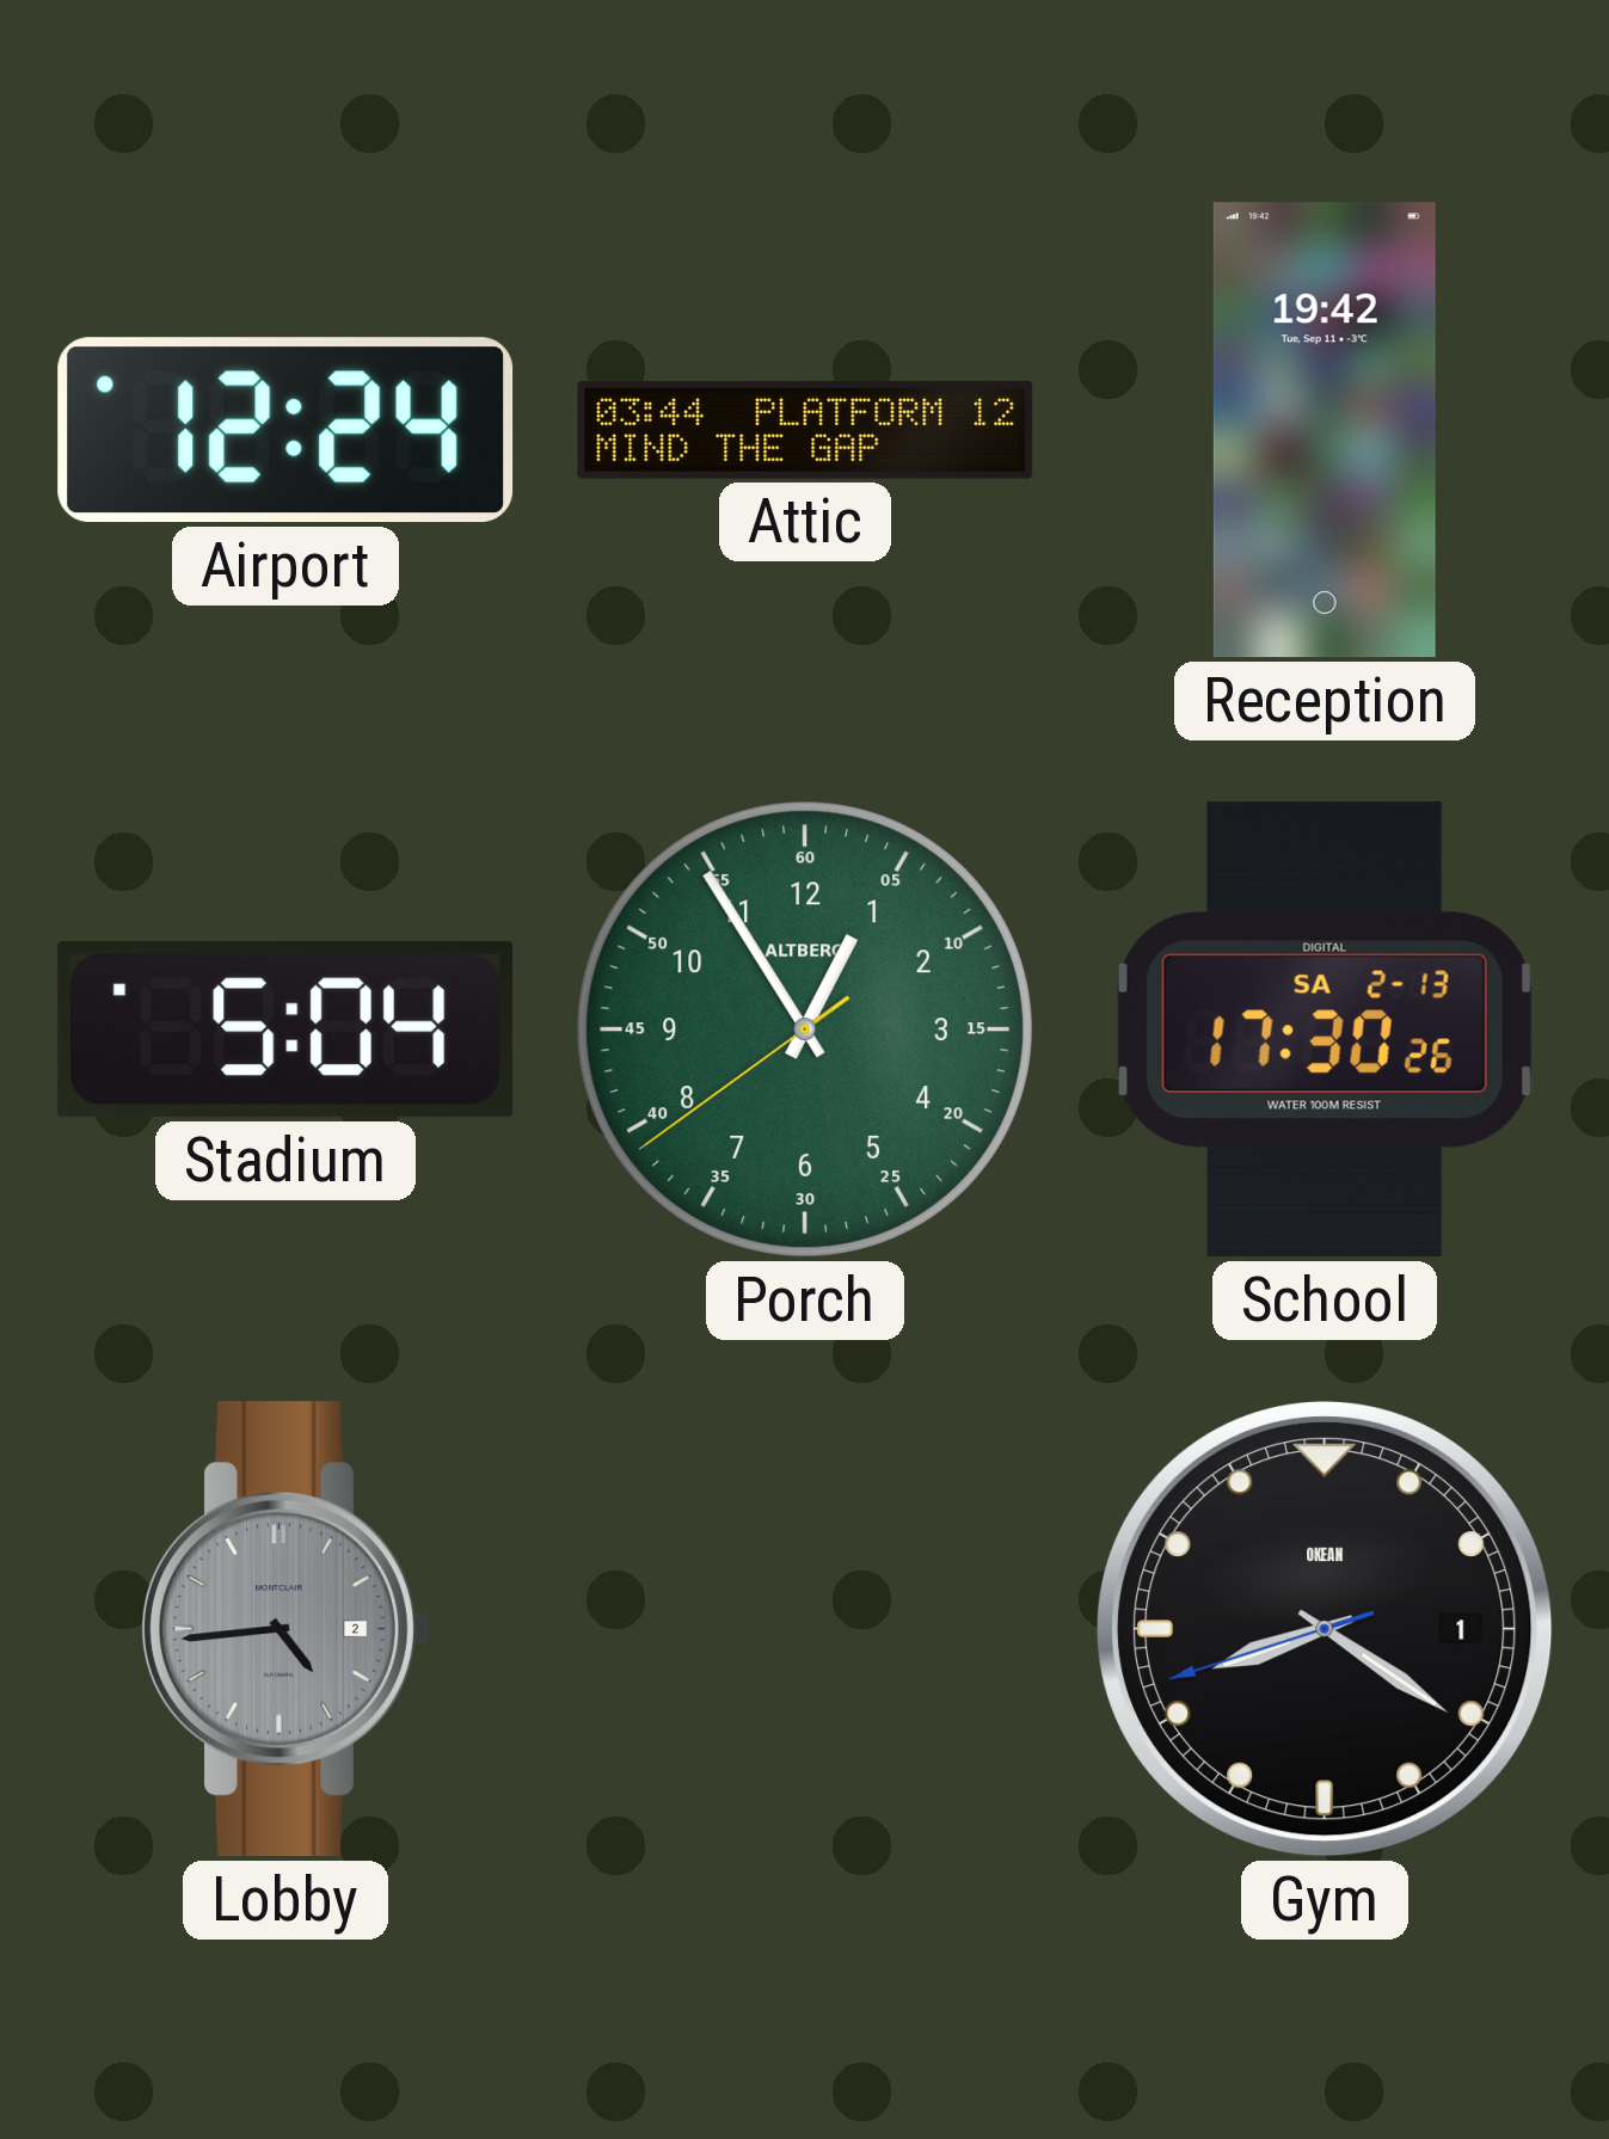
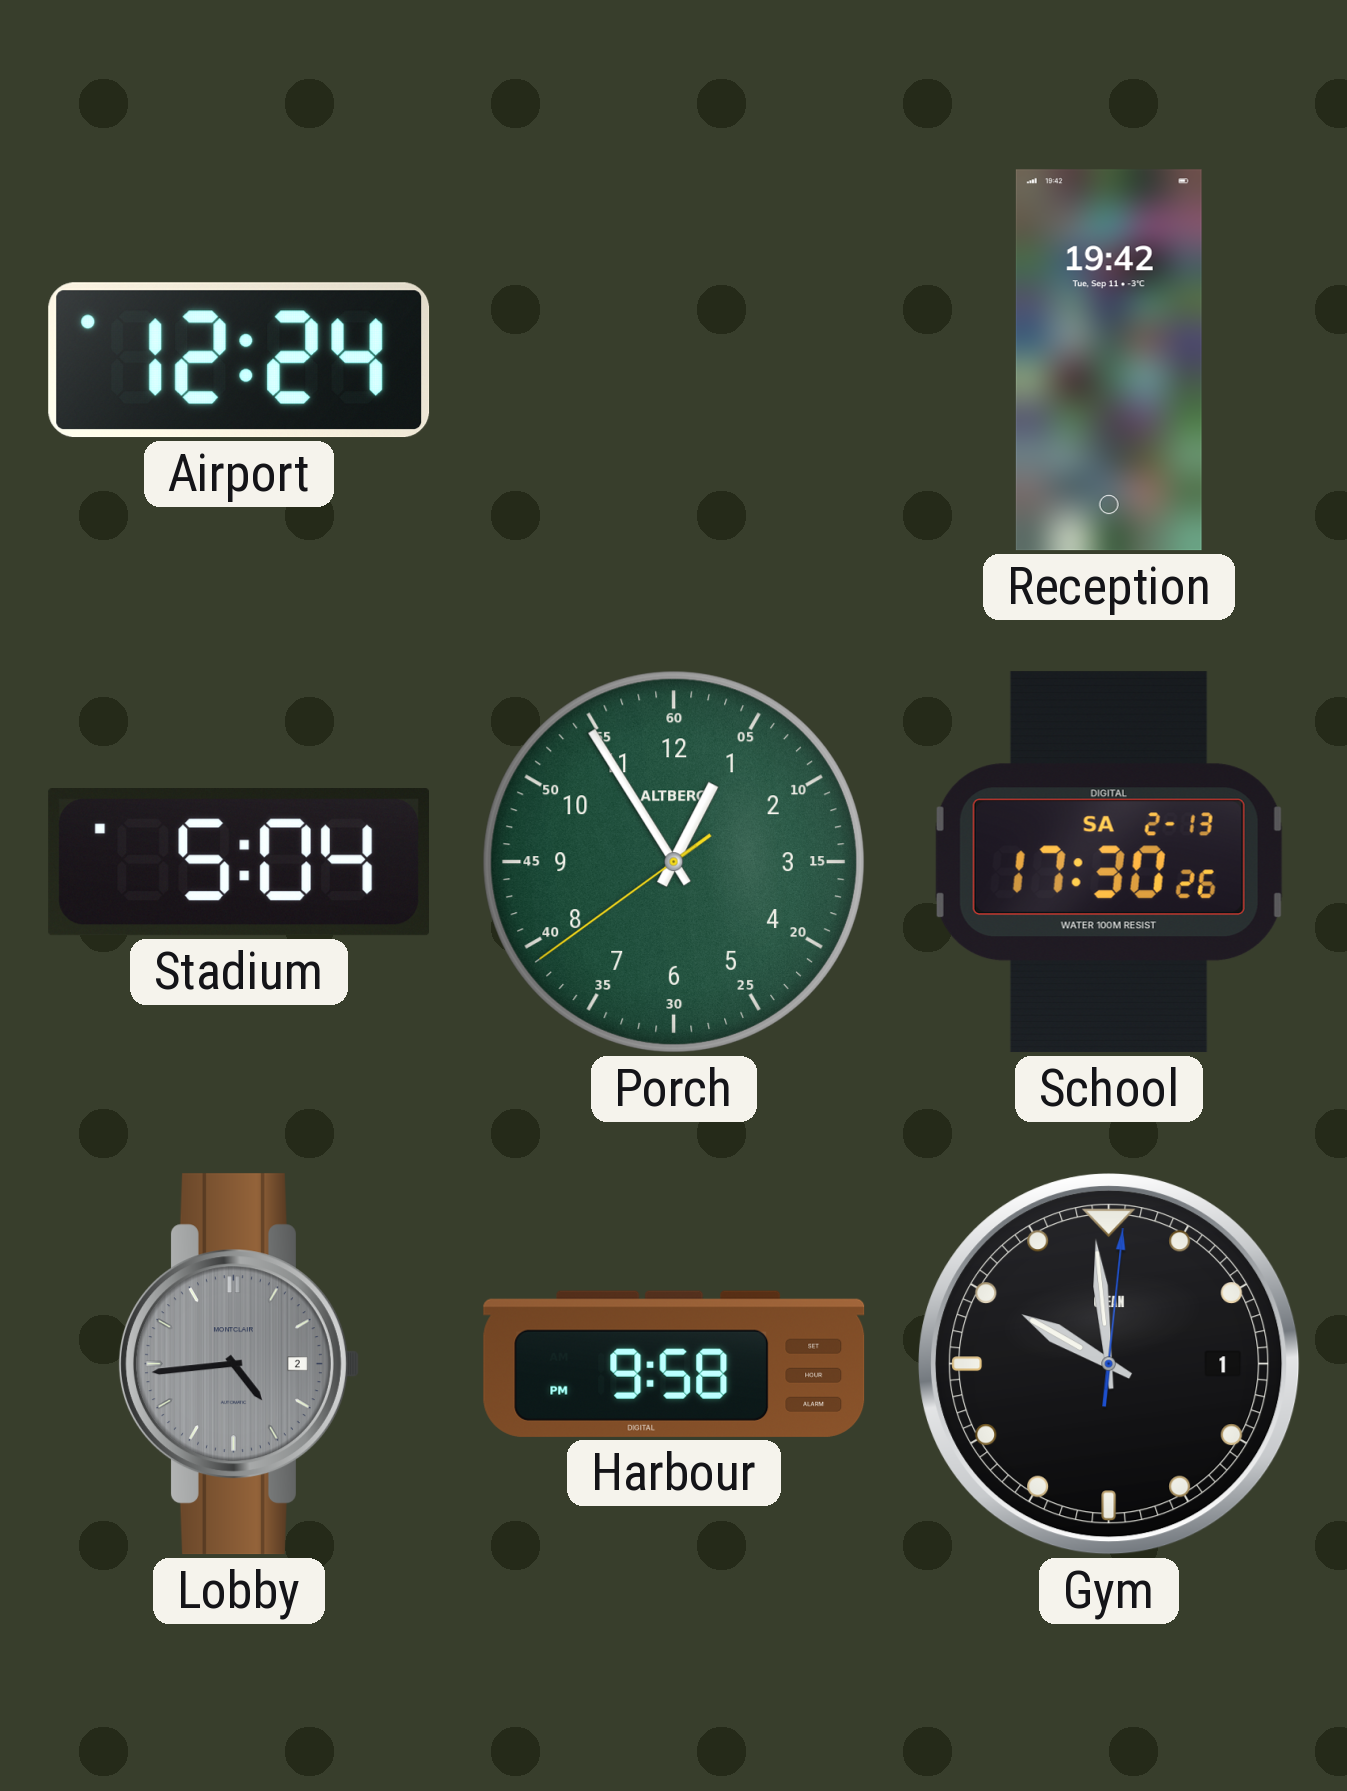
Attic: 03:44 -> none (805, 430)
Harbour: none -> 9:58 (674, 1364)
Gym: 8:20 -> 9:59 (1109, 1364)
